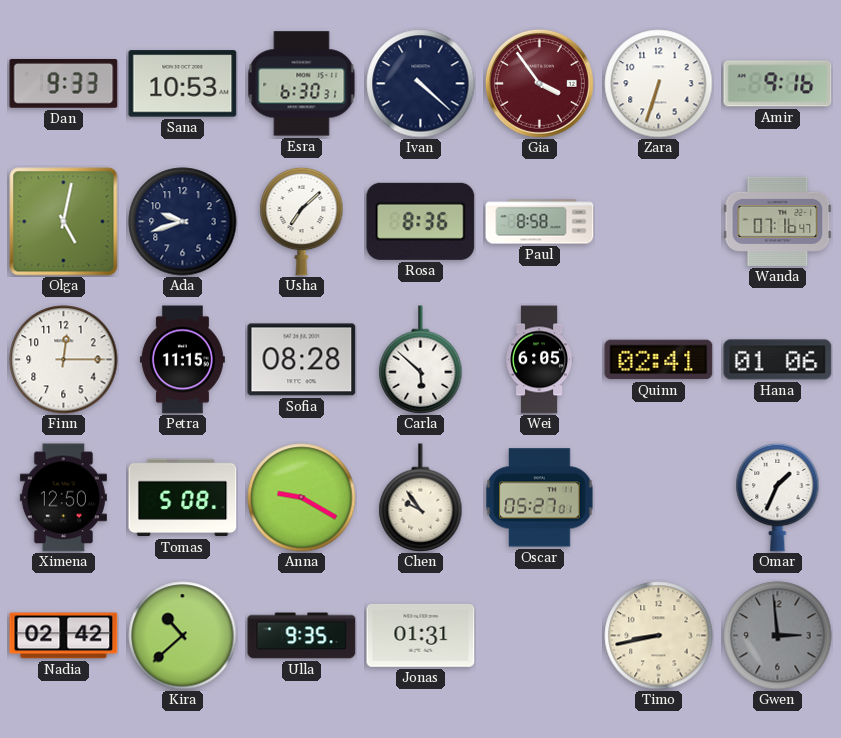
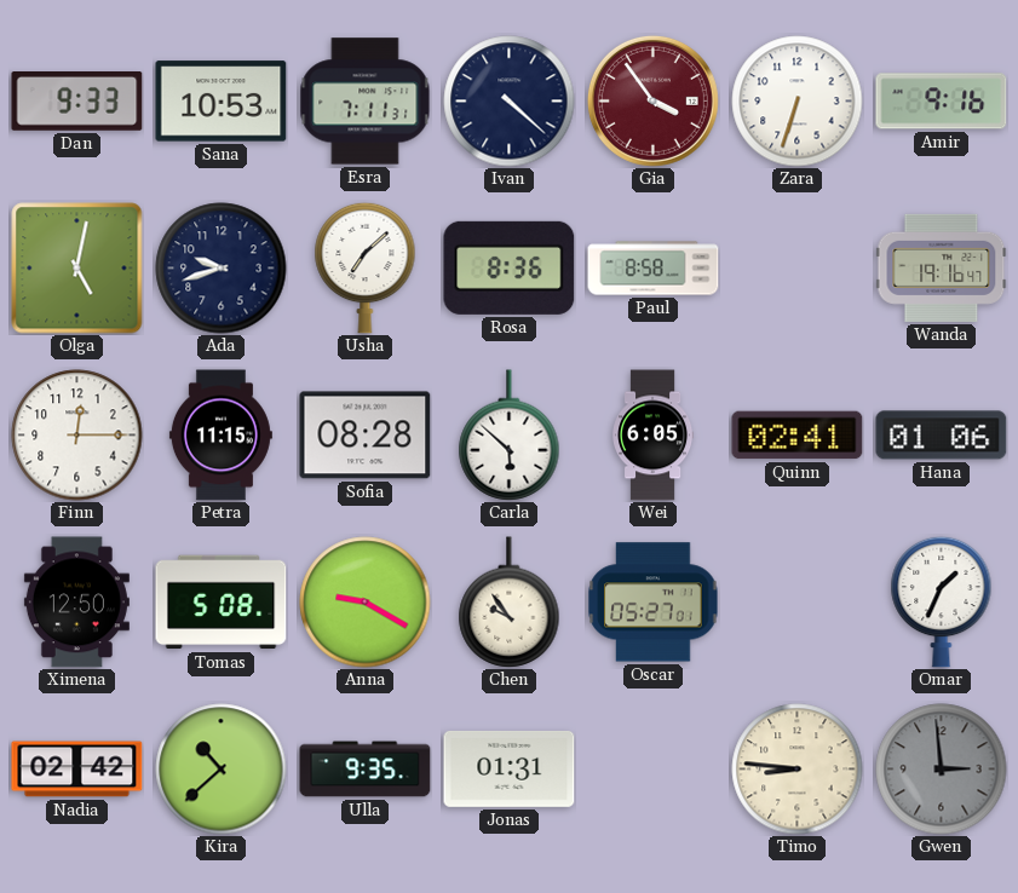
Esra: 6:30 -> 7:11 (366, 102)
Wanda: 07:16 -> 19:16 (942, 267)
Timo: 8:43 -> 8:46 (798, 770)
